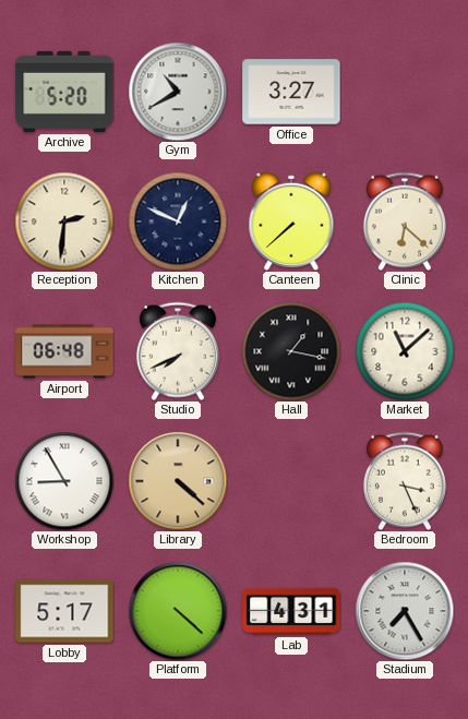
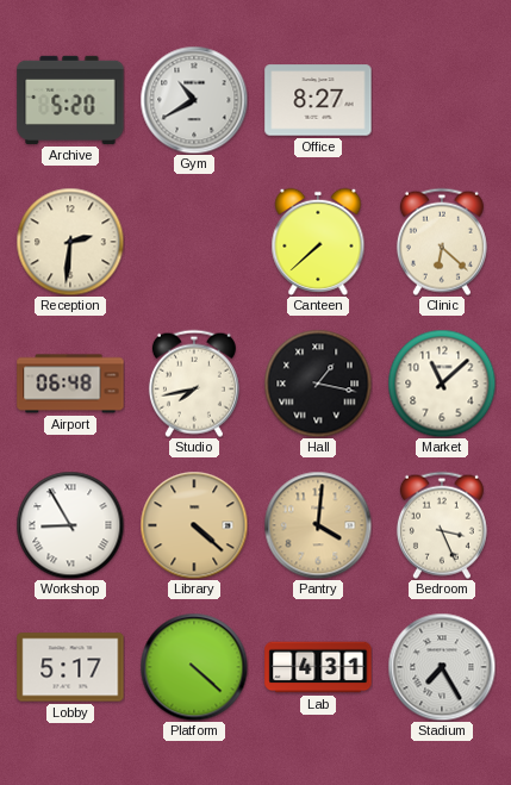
Office: 3:27 -> 8:27 (318, 100)
Kitchen: 12:49 -> none (178, 221)
Studio: 7:41 -> 7:43 (194, 384)
Pantry: none -> 4:01 (318, 525)
